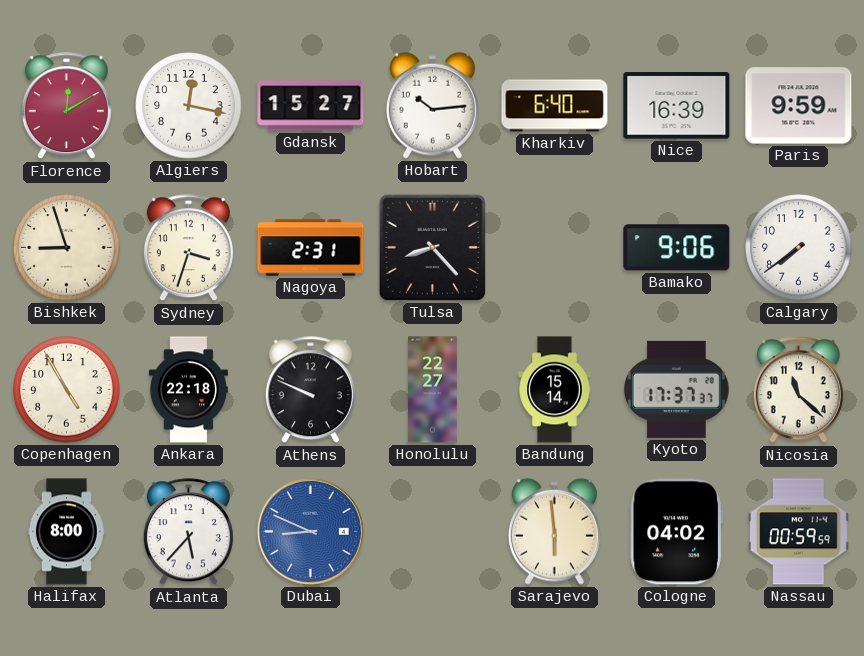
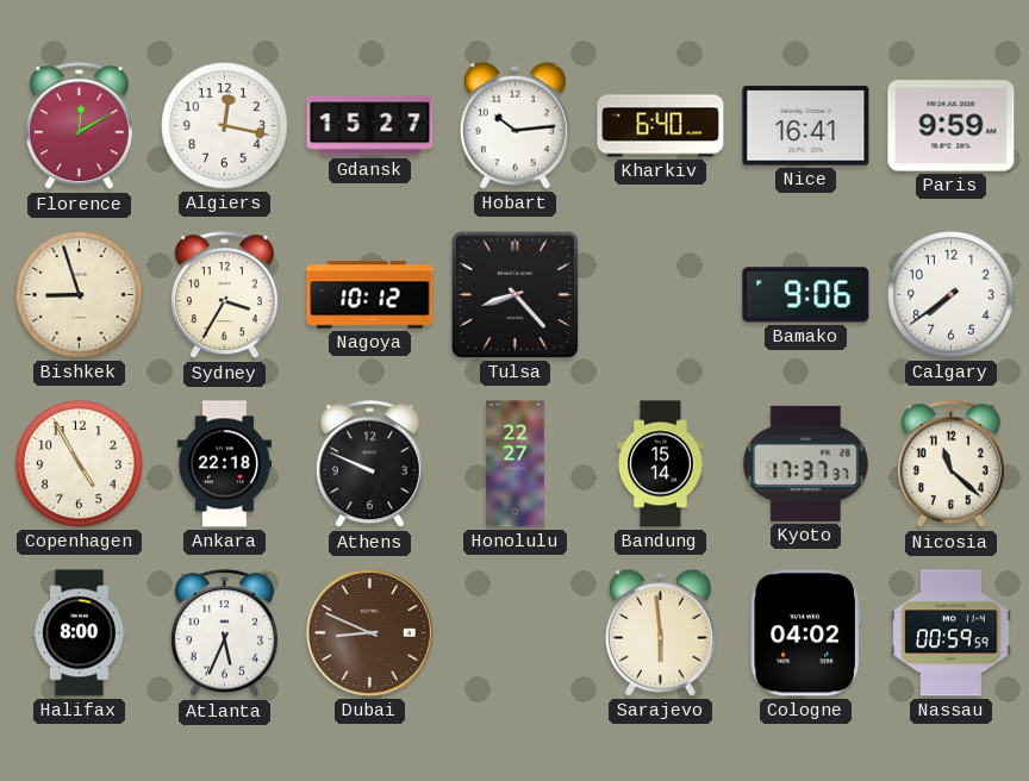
Nice: 16:39 -> 16:41 (806, 126)
Sydney: 3:33 -> 3:35 (224, 295)
Nagoya: 2:31 -> 10:12 (370, 295)
Atlanta: 5:37 -> 5:34 (224, 633)
Dubai dial: blue -> brown (369, 632)
